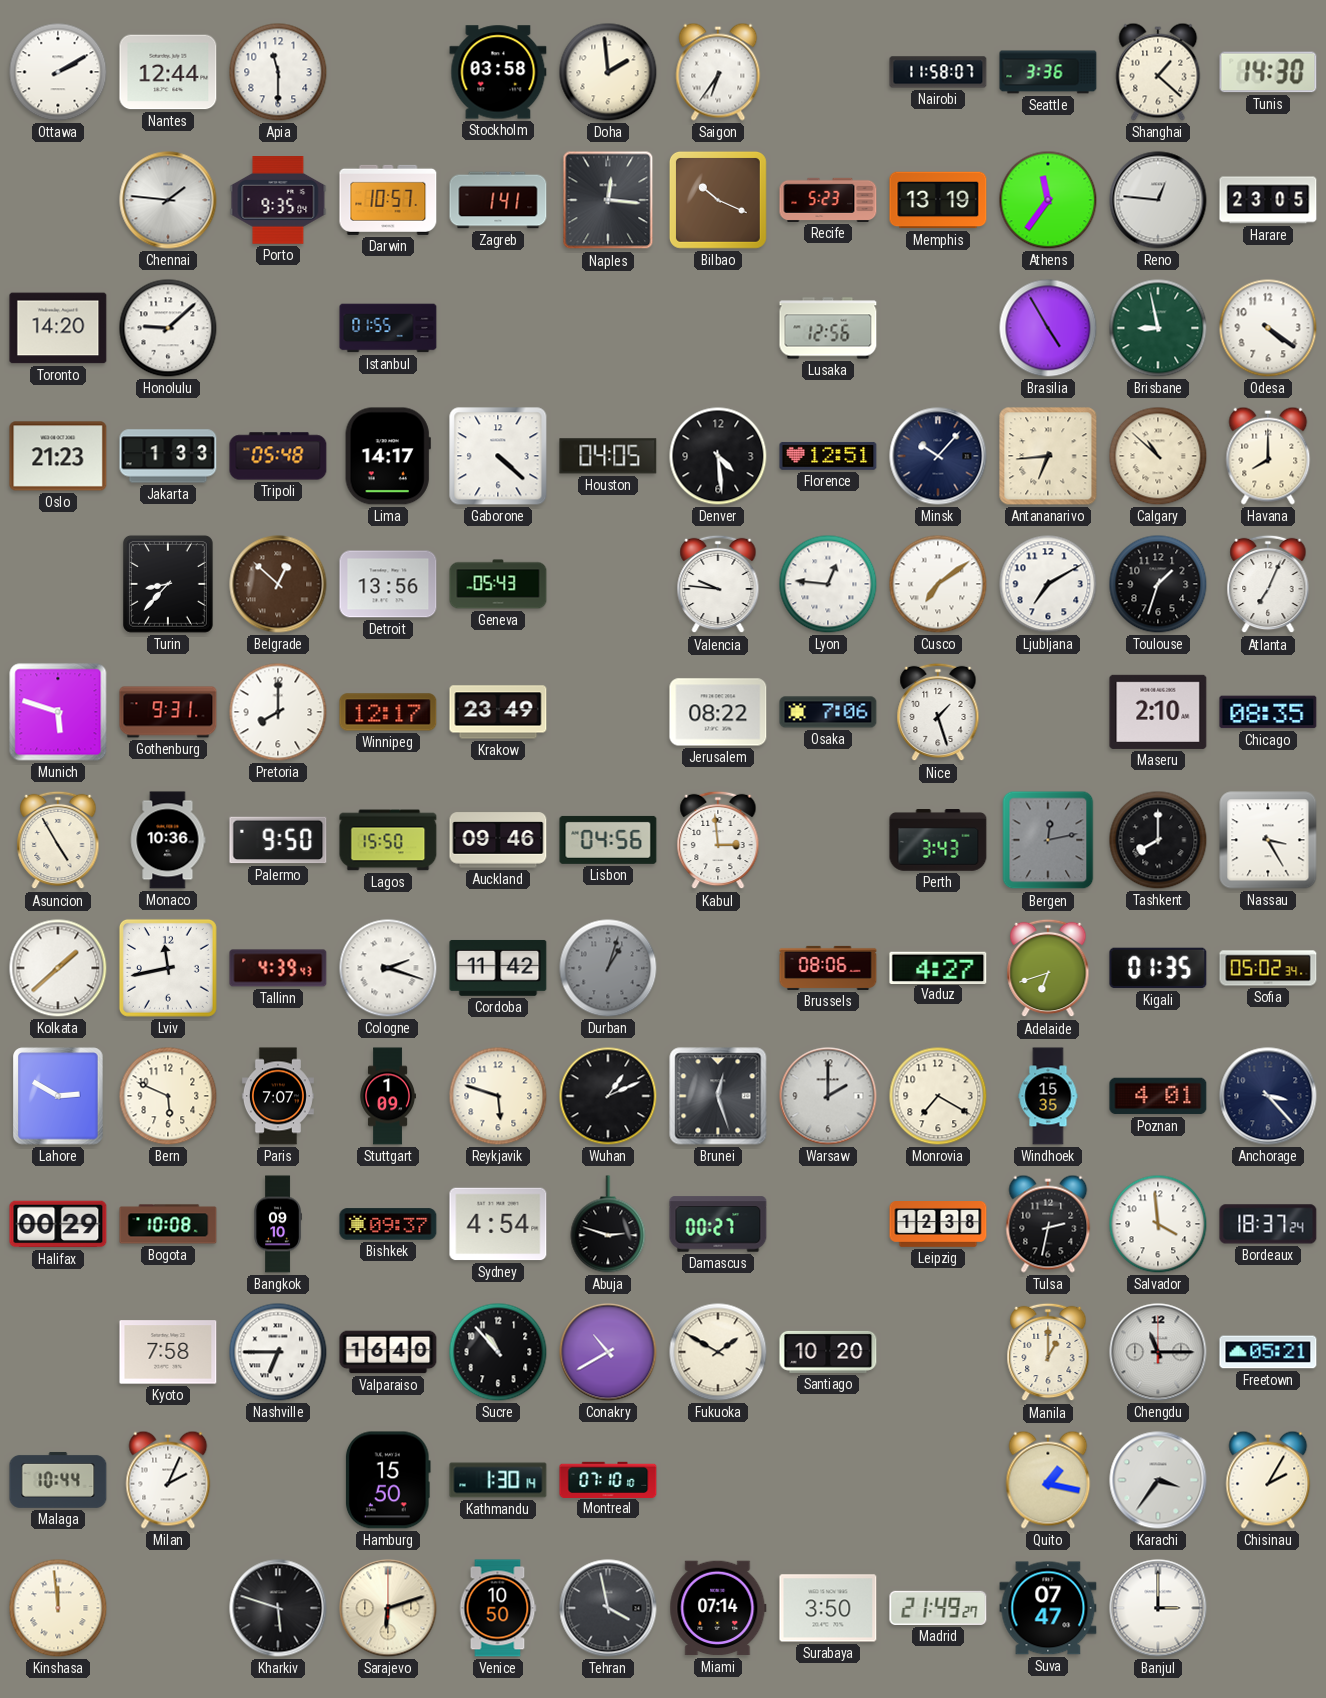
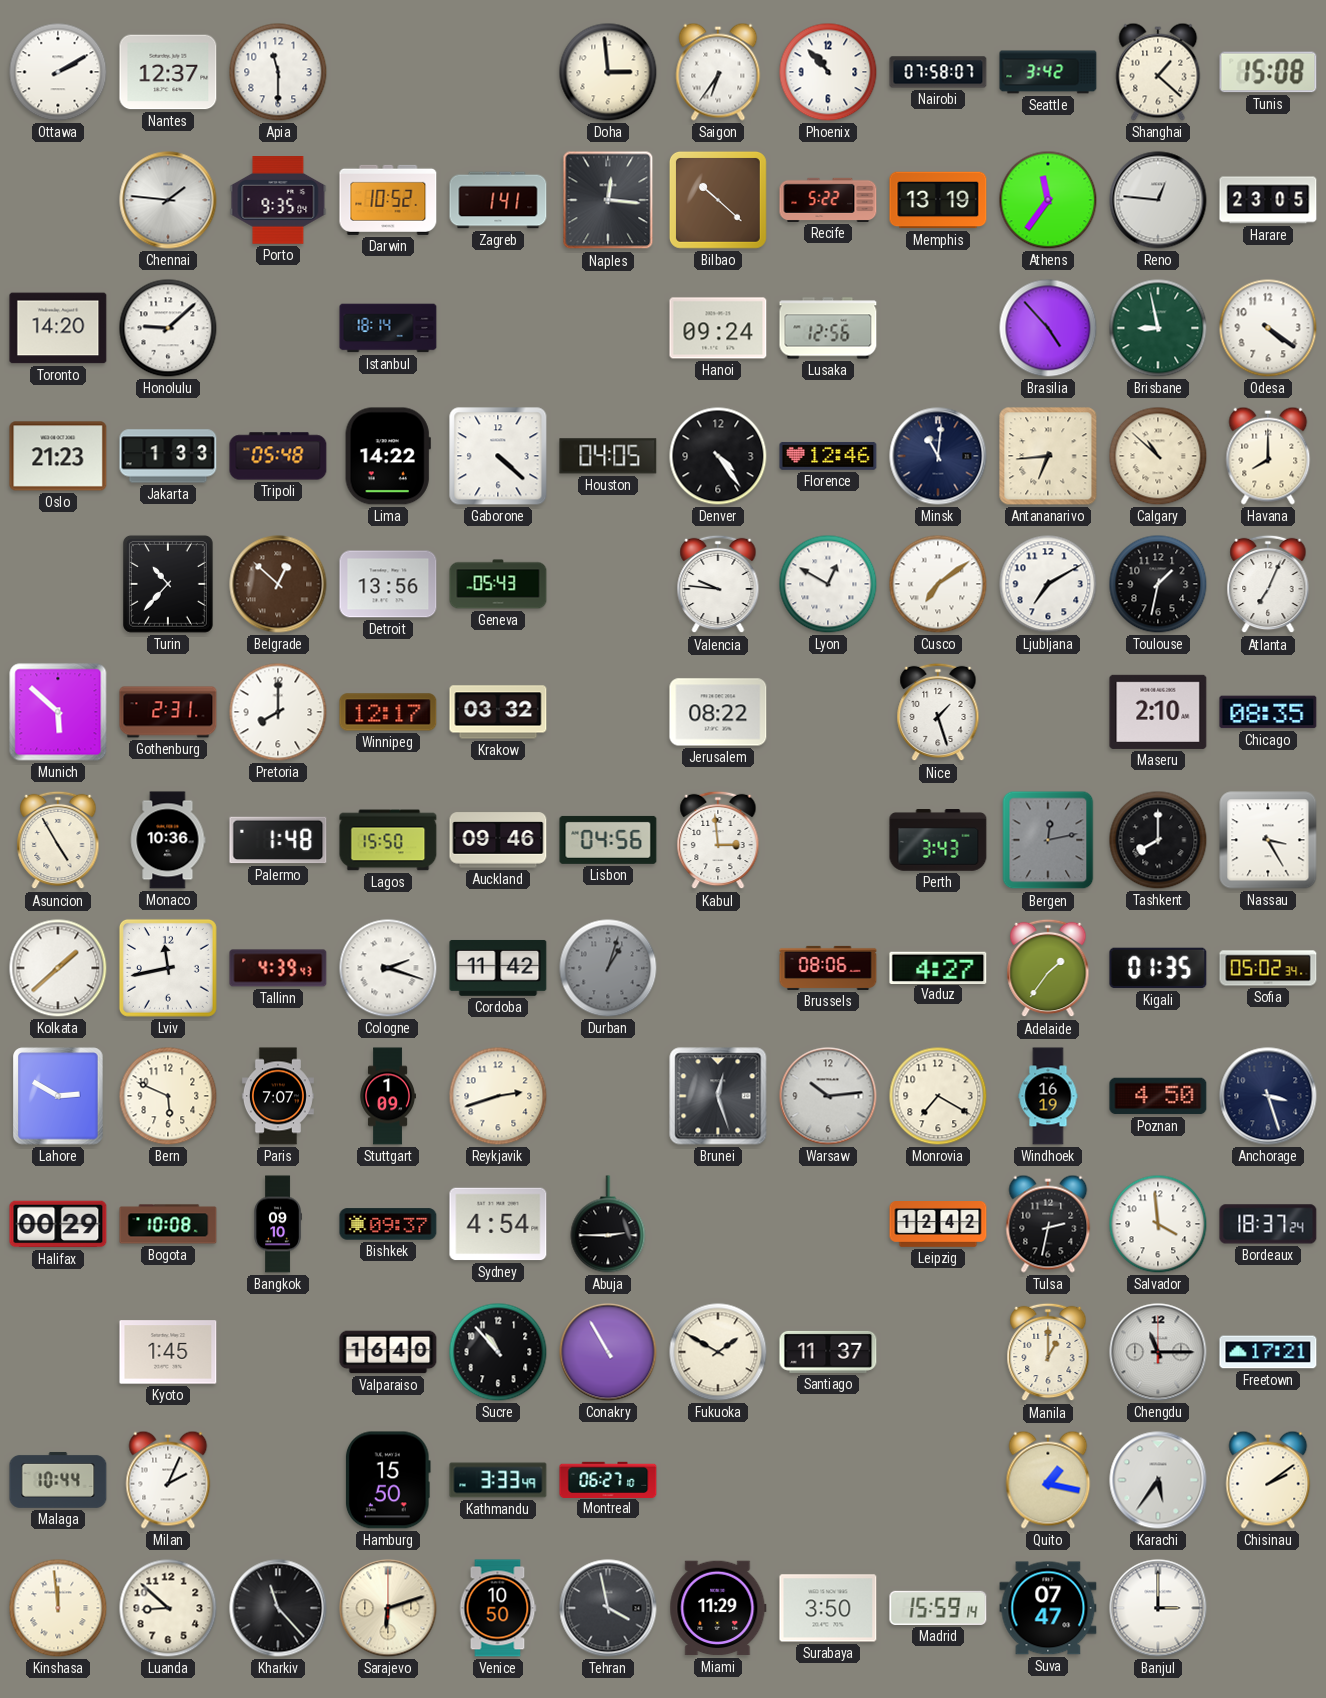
Nantes: 12:44 -> 12:37 (168, 72)
Stockholm: 03:58 -> none (498, 72)
Doha: 1:59 -> 2:59 (608, 72)
Phoenix: none -> 10:53 (828, 72)
Nairobi: 11:58 -> 07:58 (938, 72)
Seattle: 3:36 -> 3:42 (1048, 72)
Tunis: 14:30 -> 15:08 (1268, 72)
Darwin: 10:57 -> 10:52 (388, 200)
Bilbao: 10:19 -> 10:22 (718, 200)
Recife: 5:23 -> 5:22 (828, 200)
Istanbul: 01:55 -> 18:14 (388, 328)
Hanoi: none -> 09:24 (718, 328)
Brasilia: 4:55 -> 4:53 (1048, 328)
Lima: 14:17 -> 14:22 (388, 456)
Denver: 4:29 -> 4:24 (718, 456)
Florence: 12:51 -> 12:46 (828, 456)
Minsk: 10:07 -> 11:01 (938, 456)
Turin: 8:37 -> 10:37 (168, 584)
Lyon: 12:46 -> 12:50 (828, 584)
Toulouse: 1:33 -> 1:32 (1158, 584)
Munich: 5:48 -> 5:52 (58, 712)
Gothenburg: 9:31 -> 2:31 (168, 712)
Krakow: 23:49 -> 03:32 (498, 712)
Osaka: 7:06 -> none (828, 712)
Palermo: 9:50 -> 1:48 (278, 840)
Adelaide: 6:42 -> 1:36 (1048, 968)
Reykjavik: 5:48 -> 2:42 (498, 1096)
Wuhan: 1:11 -> none (608, 1096)
Warsaw: 2:00 -> 10:14 (828, 1096)
Windhoek: 15:35 -> 16:19 (1048, 1096)
Poznan: 4:01 -> 4:50 (1158, 1096)
Anchorage: 3:23 -> 3:27 (1268, 1096)
Abuja: 2:48 -> 2:45 (608, 1224)
Damascus: 00:27 -> none (718, 1224)
Leipzig: 12:38 -> 12:42 (938, 1225)
Kyoto: 7:58 -> 1:45 (168, 1352)
Nashville: 6:45 -> none (278, 1352)
Conakry: 10:40 -> 10:55 (608, 1352)
Santiago: 10:20 -> 11:37 (828, 1352)
Freetown: 05:21 -> 17:21 (1268, 1352)
Kathmandu: 1:30 -> 3:33 (498, 1480)
Montreal: 07:10 -> 06:27 (608, 1479)
Karachi: 3:36 -> 5:36 (1158, 1480)
Chisinau: 2:05 -> 2:09 (1268, 1480)
Luanda: none -> 8:52 (168, 1608)
Kharkiv: 5:48 -> 11:23 (278, 1608)
Miami: 07:14 -> 11:29 (718, 1608)
Madrid: 21:49 -> 15:59 (938, 1608)
